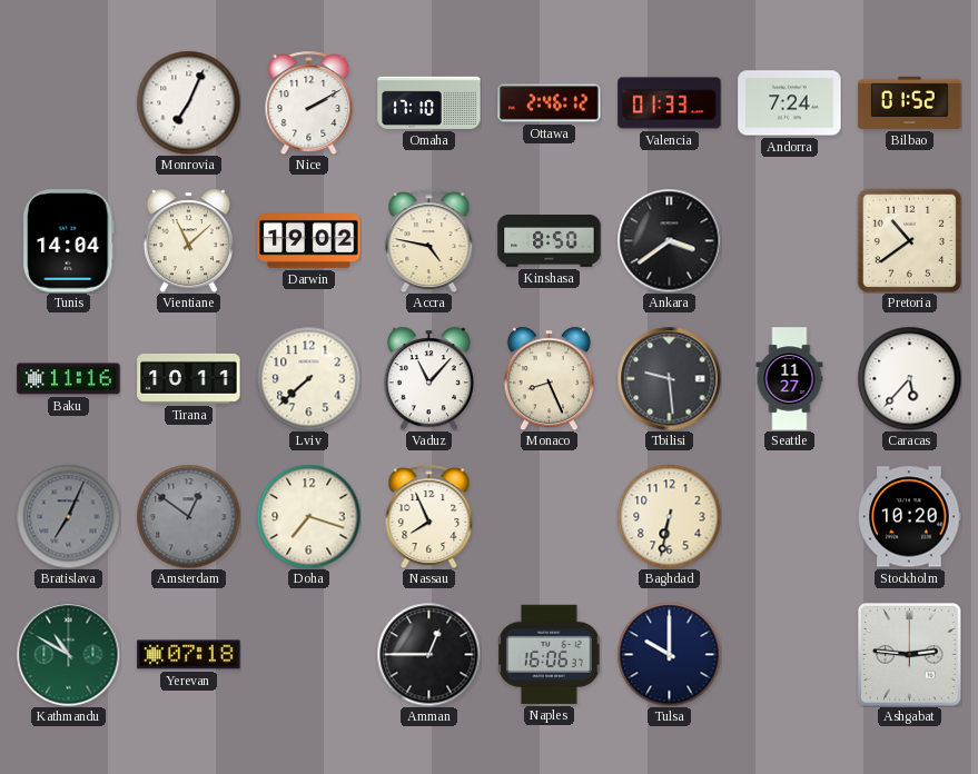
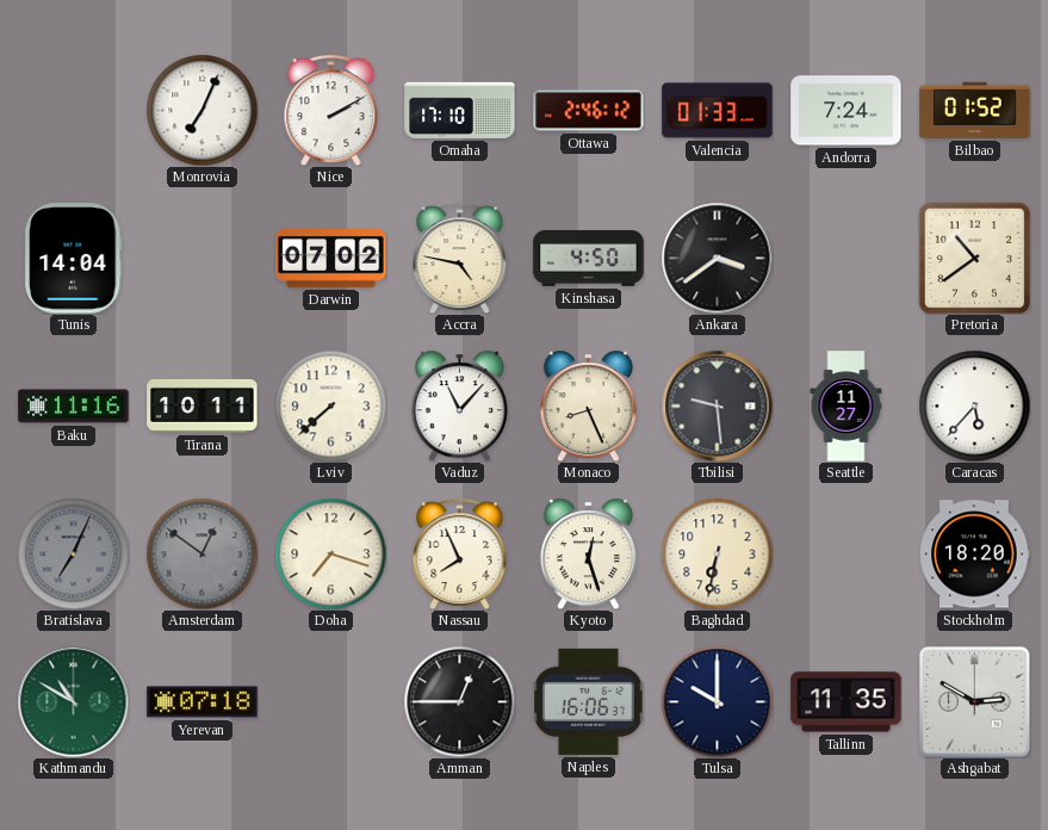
Vientiane: 11:08 -> none (188, 240)
Darwin: 19:02 -> 07:02 (331, 259)
Kinshasa: 8:50 -> 4:50 (589, 259)
Kyoto: none -> 12:27 (588, 553)
Stockholm: 10:20 -> 18:20 (975, 555)
Tallinn: none -> 11:35 (847, 702)
Ashgabat: 2:46 -> 2:50 (975, 702)
